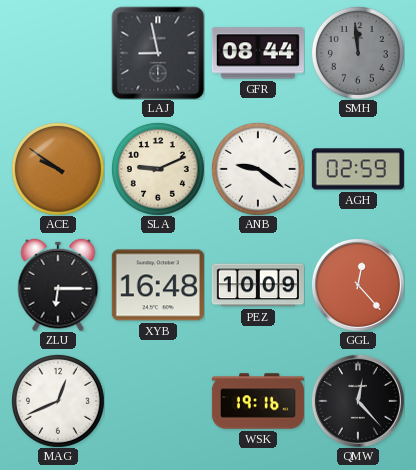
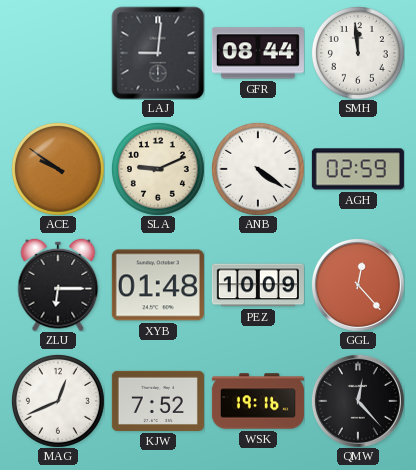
LAJ: 8:58 -> 9:01 (158, 53)
SMH dial: grey -> white (358, 53)
ANB: 9:21 -> 4:21 (258, 169)
XYB: 16:48 -> 01:48 (158, 285)
KJW: none -> 7:52 (158, 401)
